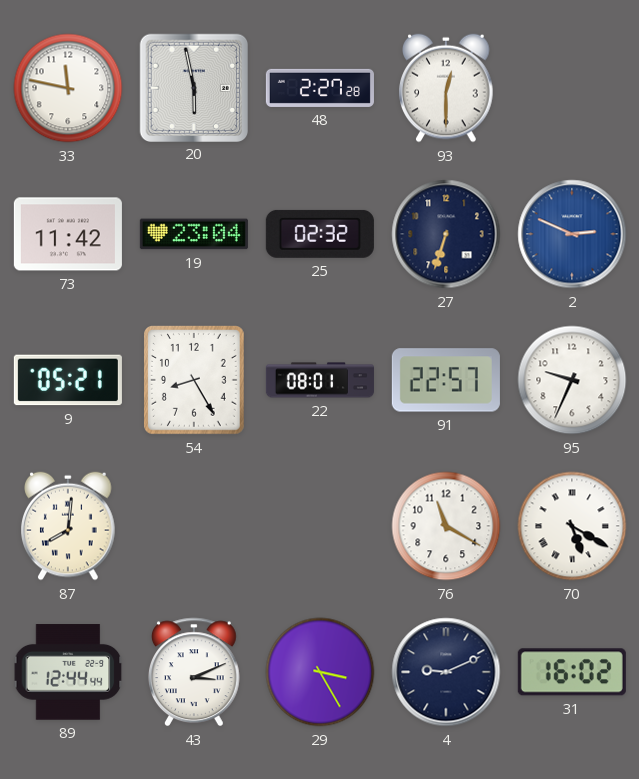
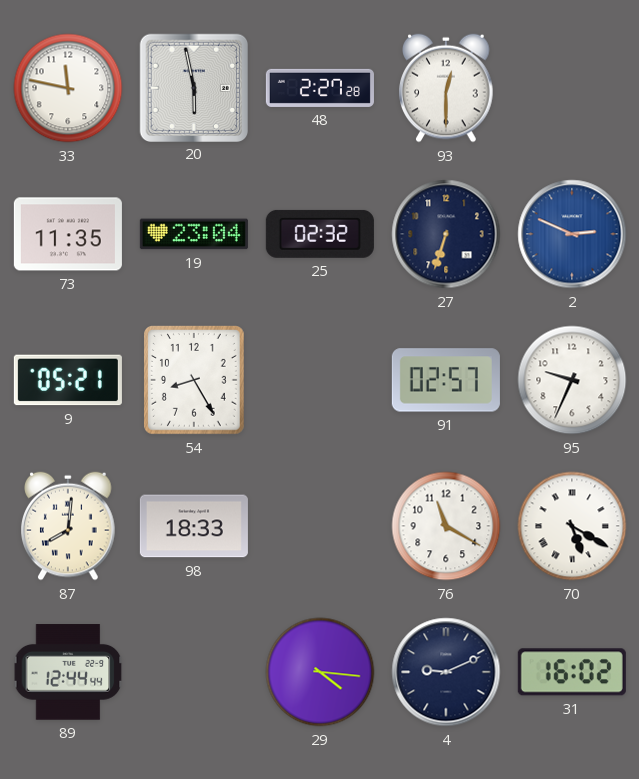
73: 11:42 -> 11:35 (68, 234)
22: 08:01 -> none (320, 380)
91: 22:57 -> 02:57 (446, 380)
98: none -> 18:33 (194, 526)
43: 3:11 -> none (194, 672)
29: 3:25 -> 4:16 (320, 672)
